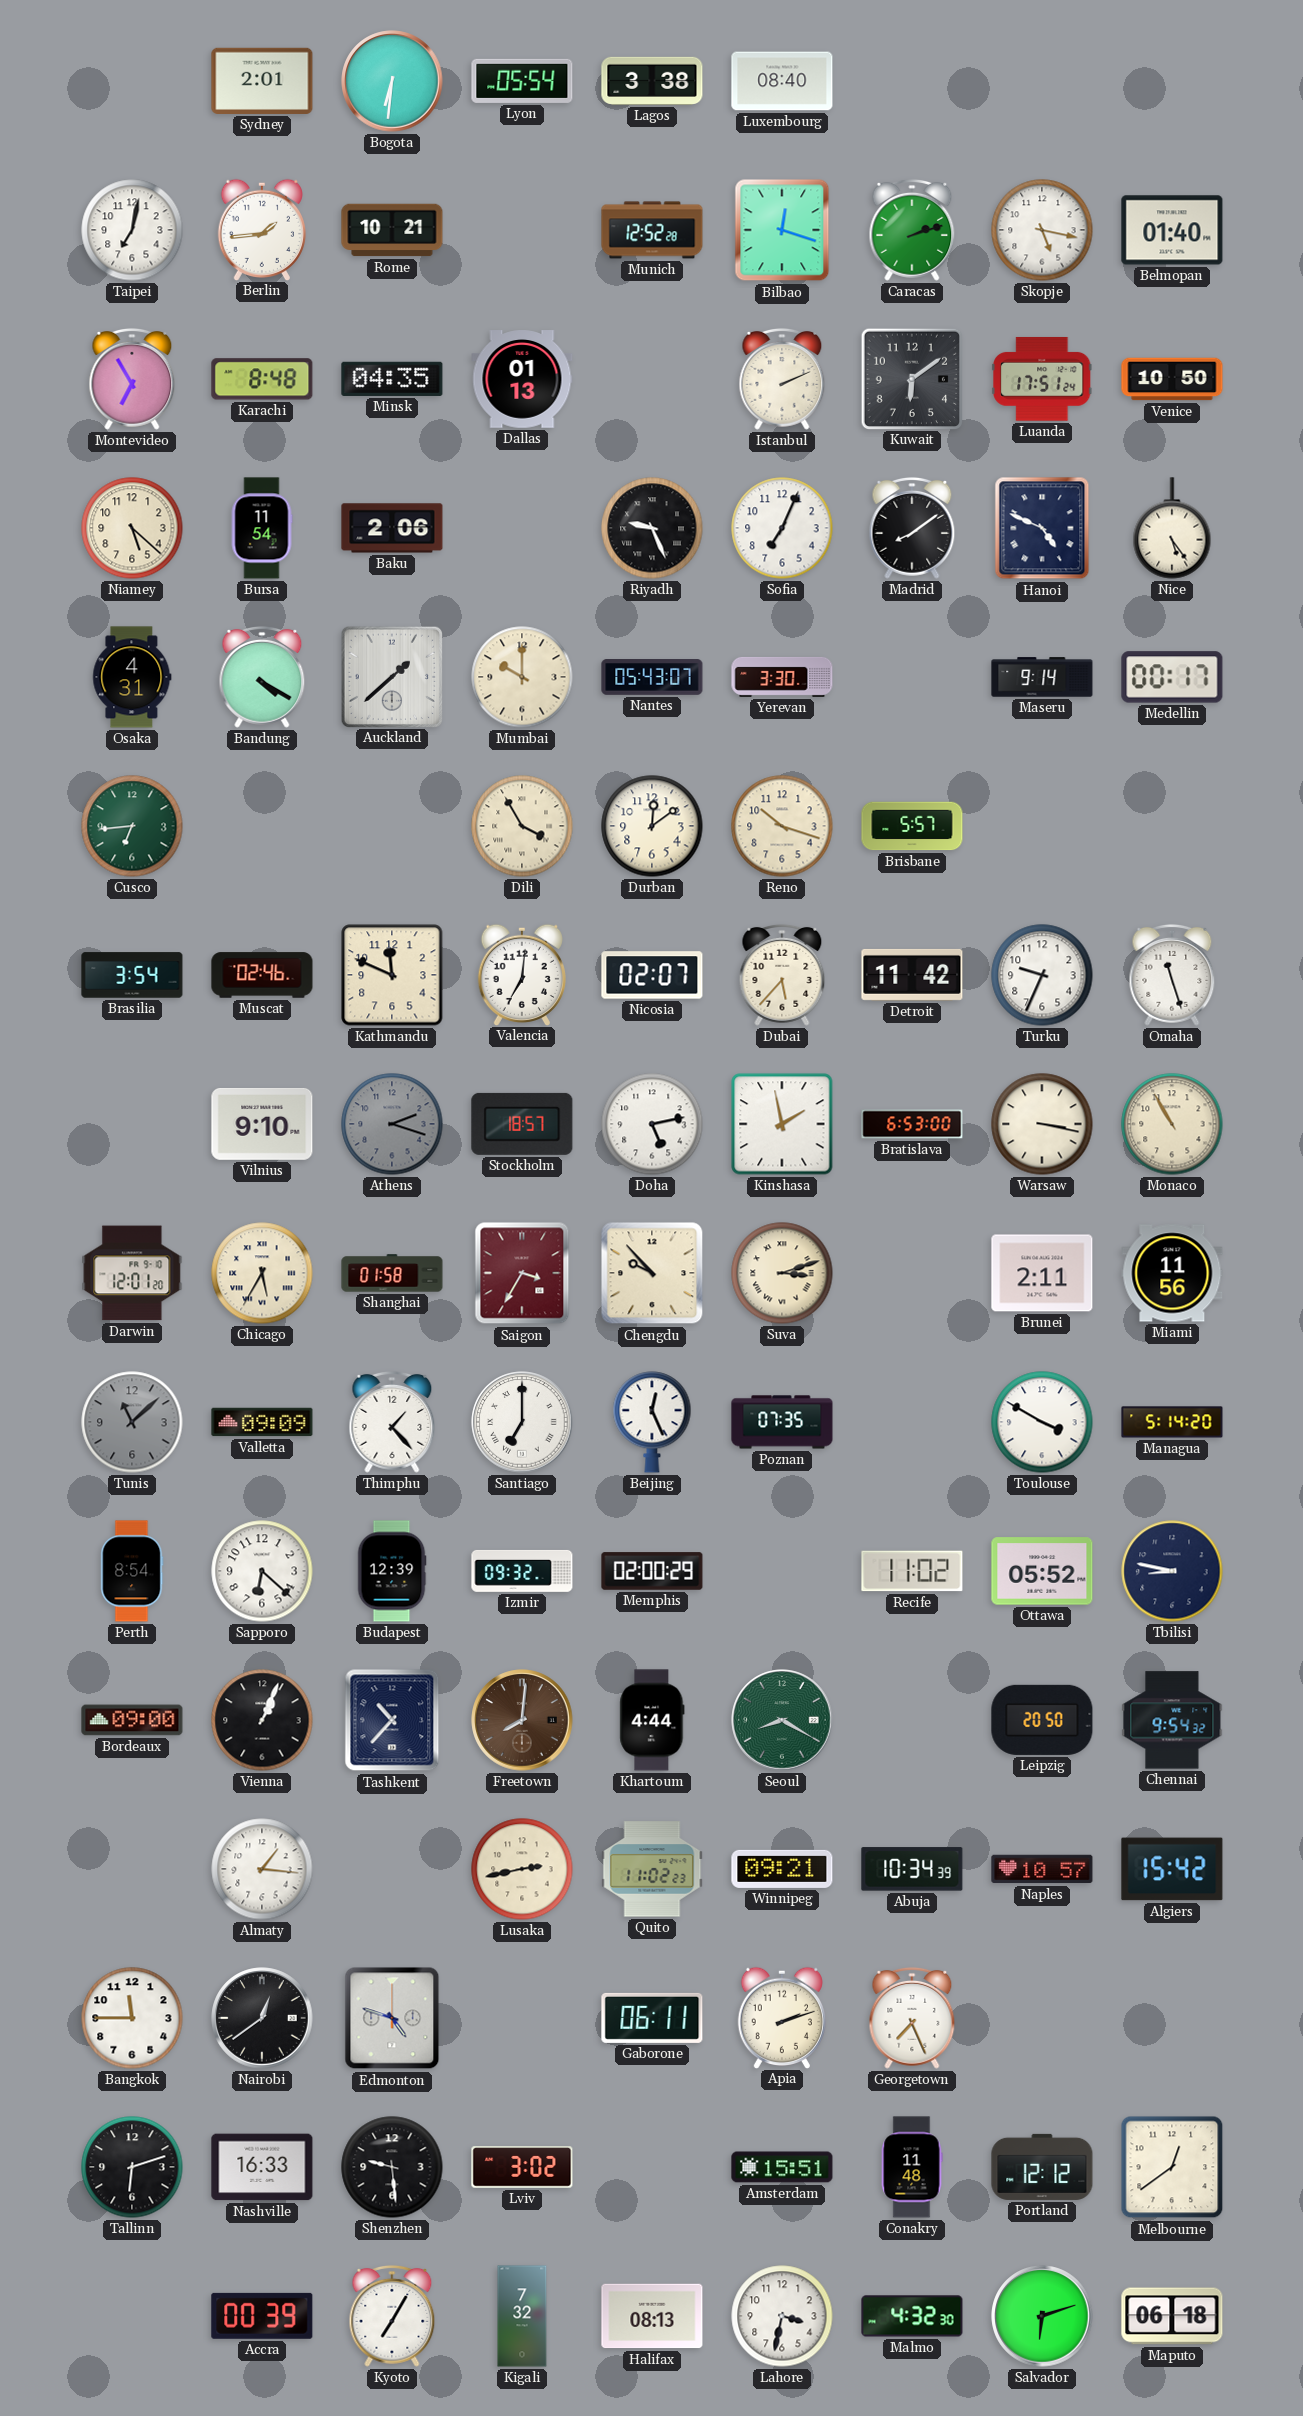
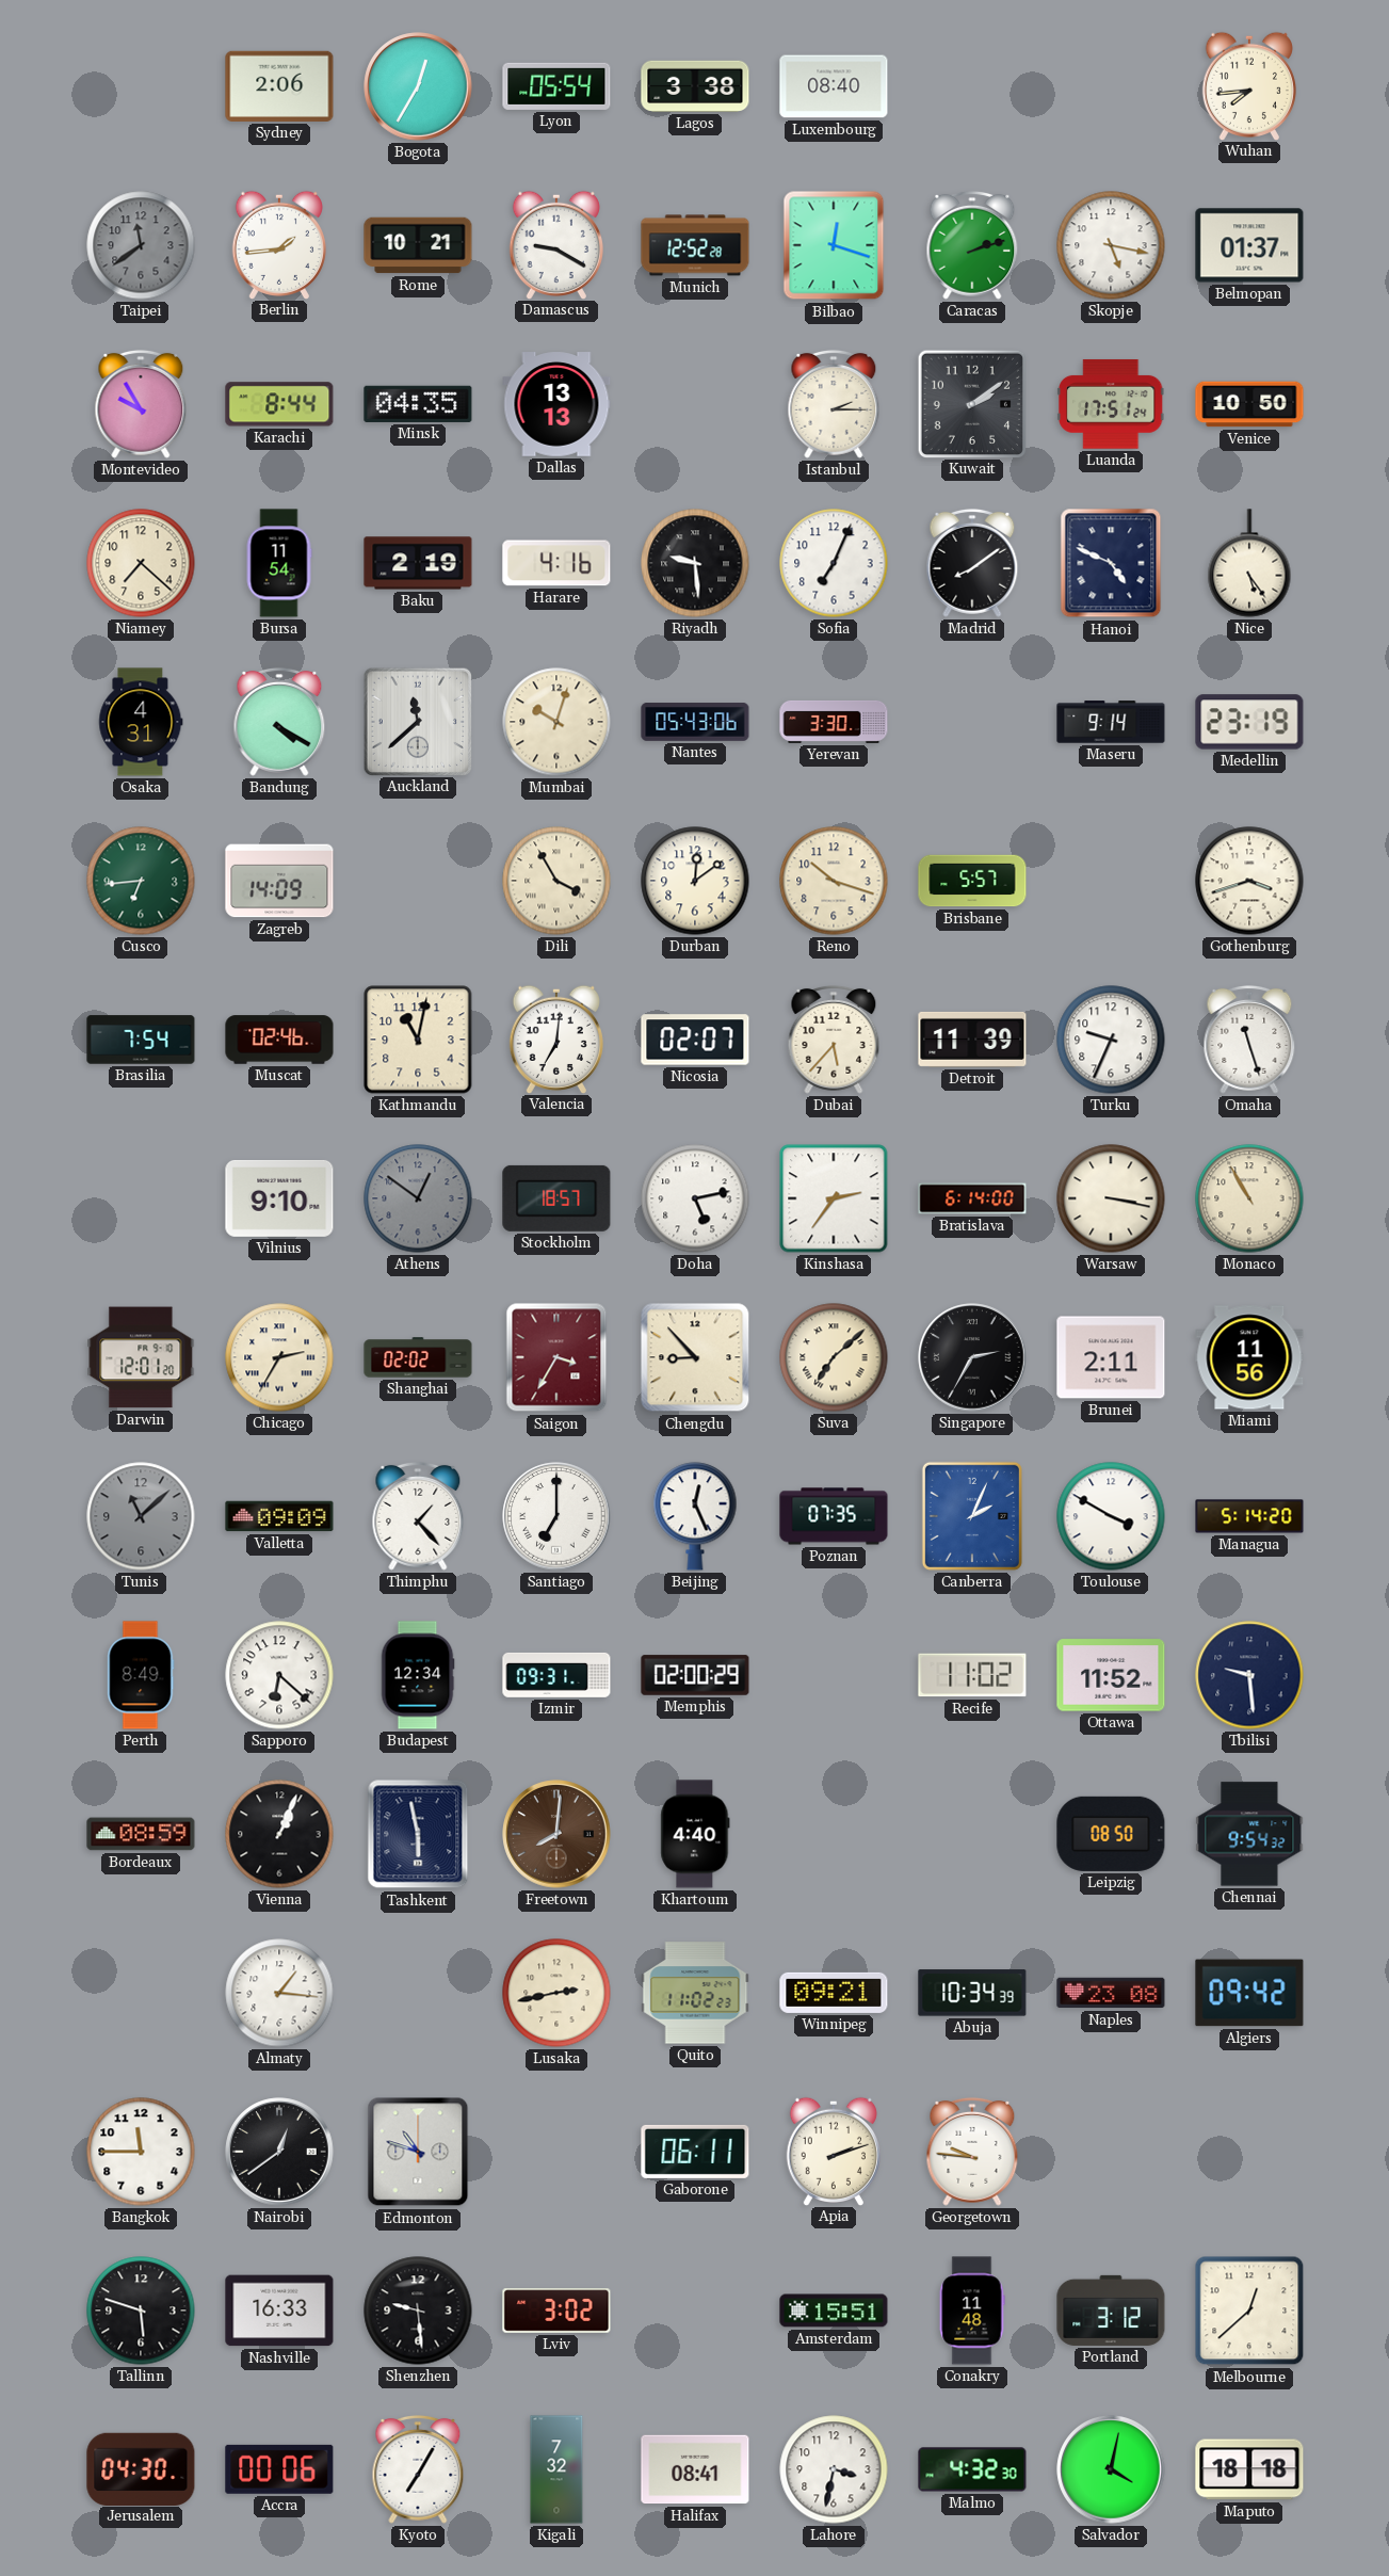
Sydney: 2:01 -> 2:06 (279, 86)
Bogota: 6:31 -> 12:35 (418, 86)
Wuhan: none -> 7:44 (1248, 85)
Taipei: 7:02 -> 11:39 (141, 245)
Taipei dial: white -> grey (141, 245)
Damascus: none -> 9:20 (555, 244)
Belmopan: 01:40 -> 01:37 (1249, 245)
Montevideo: 6:55 -> 9:55 (141, 404)
Karachi: 8:48 -> 8:44 (279, 404)
Dallas: 01:13 -> 13:13 (556, 404)
Istanbul: 2:11 -> 2:15 (834, 404)
Kuwait: 6:09 -> 2:09 (971, 403)
Niamey: 5:22 -> 7:22 (141, 563)
Baku: 2:06 -> 2:19 (418, 563)
Harare: none -> 4:16 (556, 563)
Riyadh: 9:26 -> 9:29 (695, 563)
Auckland: 1:38 -> 11:38 (417, 721)
Mumbai: 10:00 -> 10:03 (556, 722)
Nantes: 05:43:07 -> 05:43:06 (695, 722)
Medellin: 00:17 -> 23:19 (1249, 722)
Zagreb: none -> 14:09 (279, 881)
Gothenburg: none -> 3:42 (1249, 881)
Brasilia: 3:54 -> 7:54 (141, 1040)
Kathmandu: 11:49 -> 11:02 (418, 1040)
Detroit: 11:42 -> 11:39 (972, 1040)
Athens: 2:18 -> 12:51 (418, 1198)
Kinshasa: 1:58 -> 2:36 (834, 1198)
Bratislava: 6:53 -> 6:14 (972, 1198)
Chicago: 5:35 -> 2:35 (279, 1357)
Shanghai: 01:58 -> 02:02 (418, 1357)
Chengdu: 9:53 -> 8:53 (695, 1357)
Suva: 3:12 -> 7:08 (834, 1357)
Singapore: none -> 2:35 (972, 1357)
Canberra: none -> 2:04 (972, 1516)
Perth: 8:54 -> 8:49 (141, 1675)
Budapest: 12:39 -> 12:34 (418, 1675)
Izmir: 09:32 -> 09:31 (556, 1675)
Ottawa: 05:52 -> 11:52 (1111, 1675)
Tbilisi: 8:47 -> 9:29 (1249, 1675)
Bordeaux: 09:00 -> 08:59 (141, 1834)
Tashkent: 10:37 -> 5:58 (418, 1834)
Khartoum: 4:44 -> 4:40 (695, 1834)
Seoul: 8:20 -> none (782, 1720)
Leipzig: 20:50 -> 08:50 (1111, 1834)
Naples: 10:57 -> 23:08 (1111, 1993)
Algiers: 15:42 -> 09:42 (1249, 1993)
Edmonton: 4:48 -> 10:48 (418, 2152)
Georgetown: 7:26 -> 9:46 (972, 2152)
Tallinn: 6:12 -> 5:48 (141, 2311)
Portland: 12:12 -> 3:12 (1111, 2311)
Melbourne: 12:39 -> 12:38 (1249, 2311)
Jerusalem: none -> 04:30 (141, 2468)
Accra: 00:39 -> 00:06 (279, 2469)
Halifax: 08:13 -> 08:41 (695, 2469)
Salvador: 6:12 -> 4:02 (1111, 2469)
Maputo: 06:18 -> 18:18 (1249, 2469)
